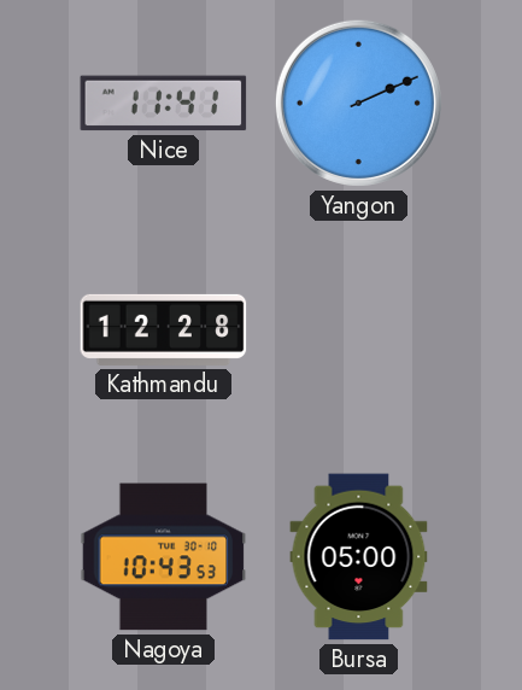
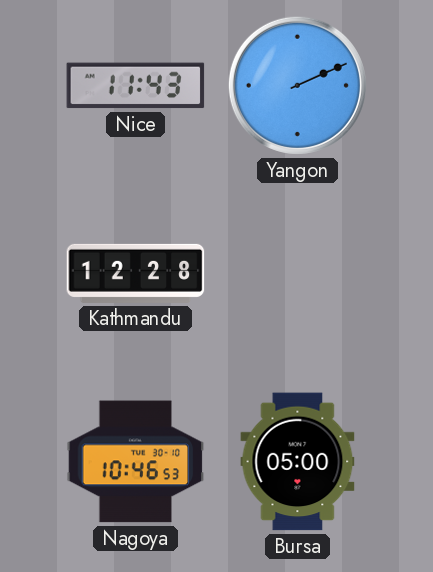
Nice: 11:41 -> 11:43 (136, 86)
Nagoya: 10:43 -> 10:46 (136, 462)
